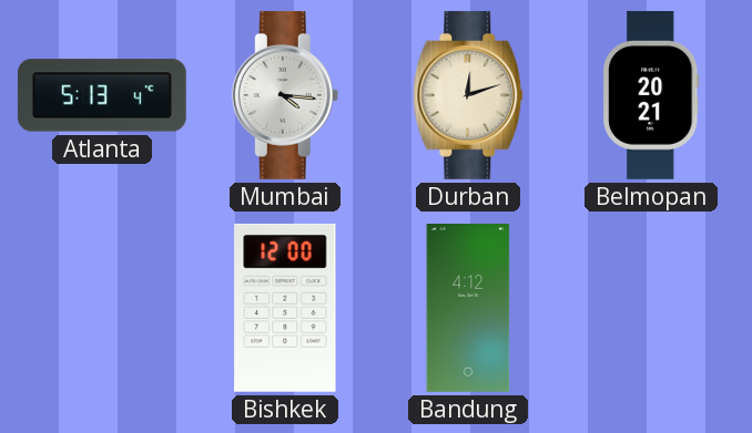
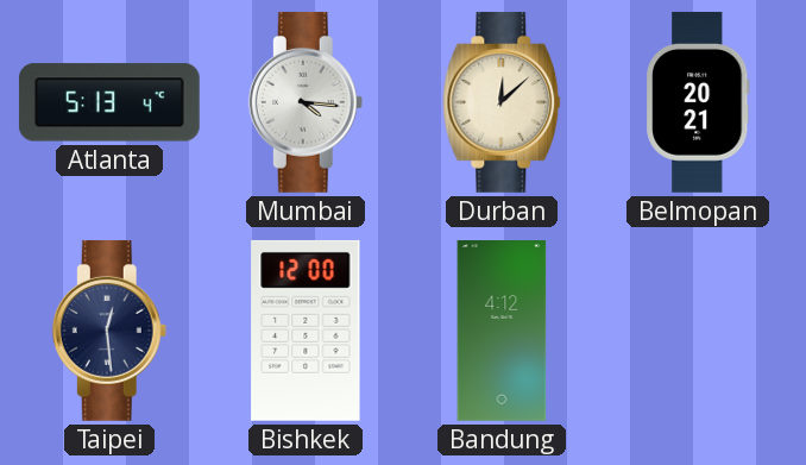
Durban: 12:12 -> 12:08 (502, 102)
Taipei: none -> 12:29 (109, 331)
